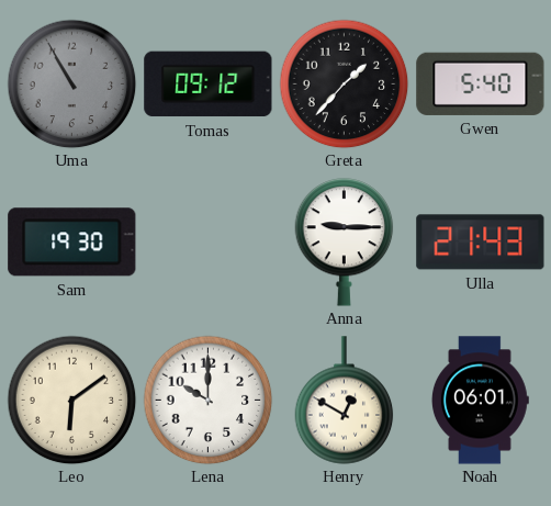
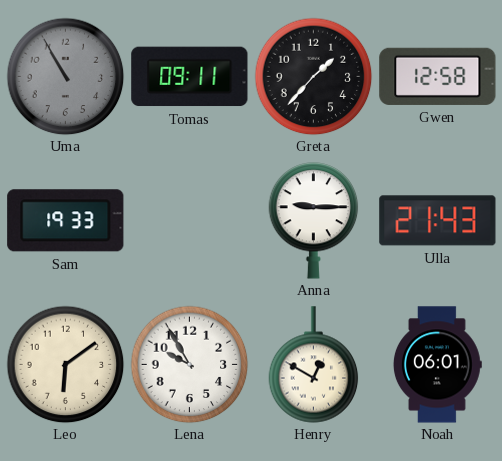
Tomas: 09:12 -> 09:11 (190, 77)
Gwen: 5:40 -> 12:58 (438, 76)
Sam: 19:30 -> 19:33 (66, 221)
Lena: 10:00 -> 9:55 (189, 364)
